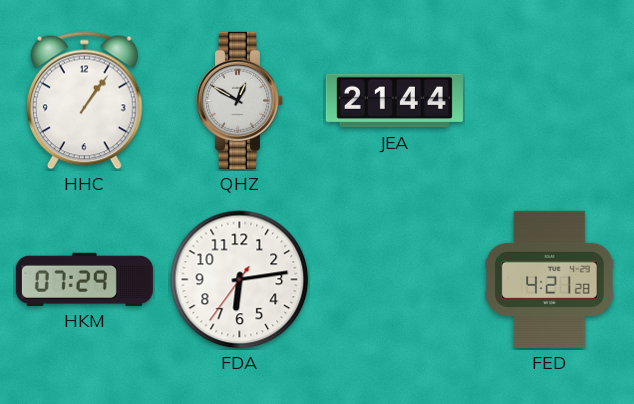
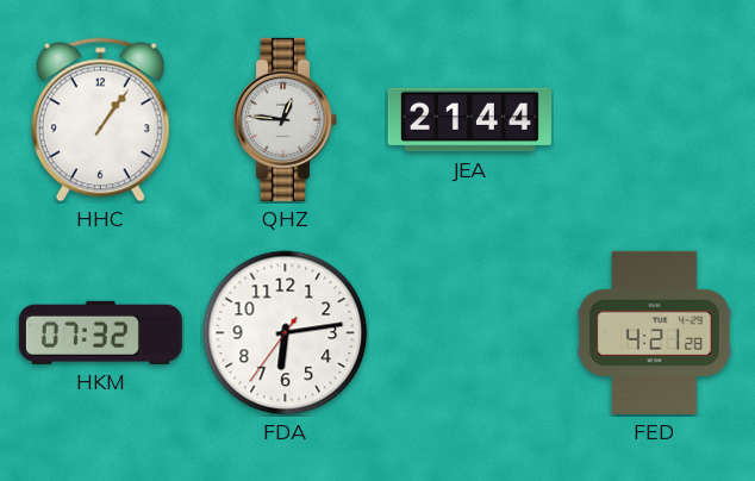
QHZ: 12:50 -> 12:46 (285, 119)
HKM: 07:29 -> 07:32 (100, 332)
